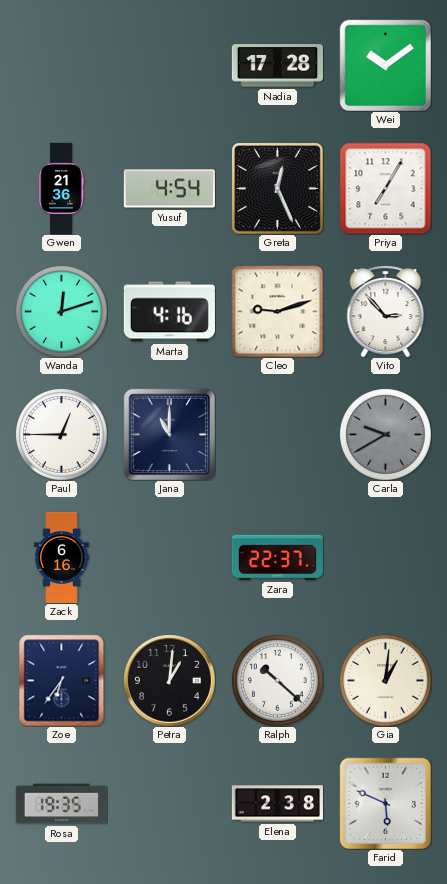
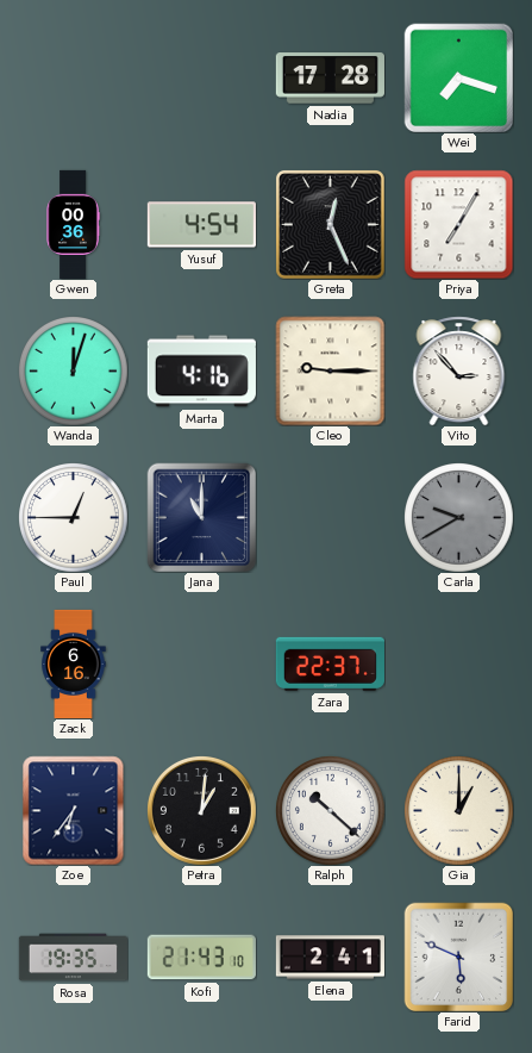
Wei: 10:09 -> 7:18 (458, 77)
Gwen: 21:36 -> 00:36 (73, 224)
Wanda: 12:12 -> 12:03 (74, 372)
Cleo: 9:12 -> 9:15 (330, 370)
Gia: 1:01 -> 1:00 (459, 811)
Kofi: none -> 21:43 (201, 958)
Elena: 2:38 -> 2:41 (330, 958)
